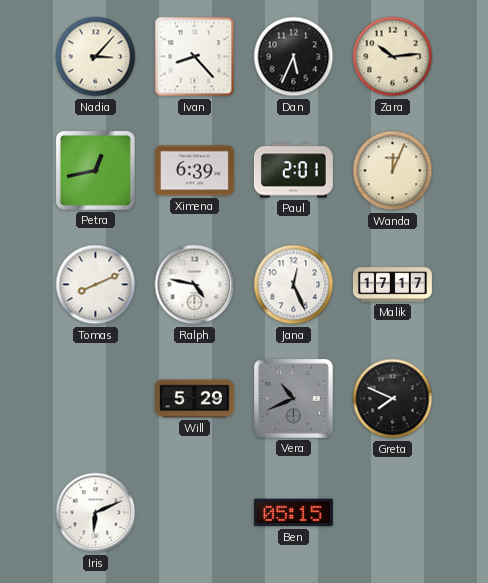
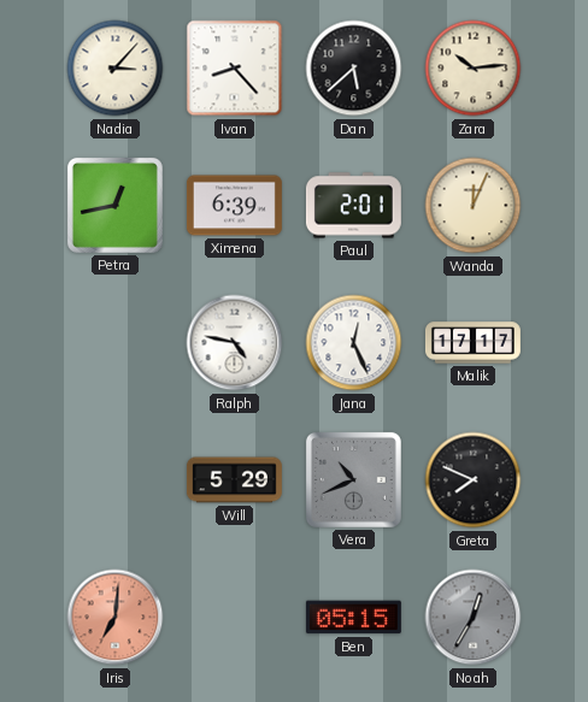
Dan: 5:34 -> 5:38 (354, 69)
Tomas: 8:11 -> none (96, 285)
Iris: 6:11 -> 7:01 (116, 618)
Iris dial: white -> salmon (116, 618)
Noah: none -> 12:35 (474, 618)
